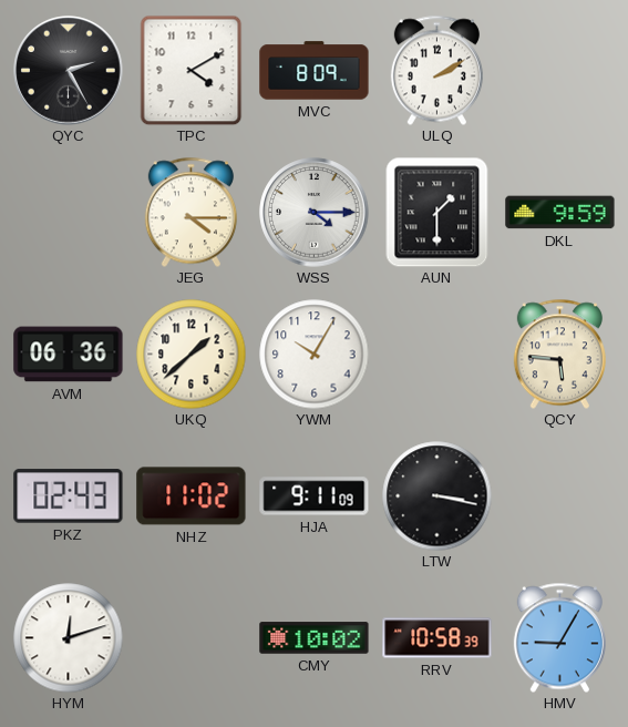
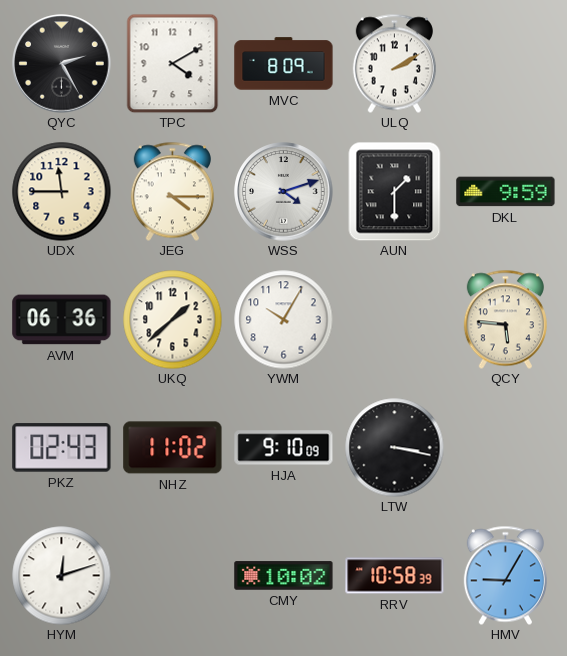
UDX: none -> 11:45 (62, 192)
WSS: 4:15 -> 4:12 (284, 192)
HJA: 9:11 -> 9:10 (284, 448)
